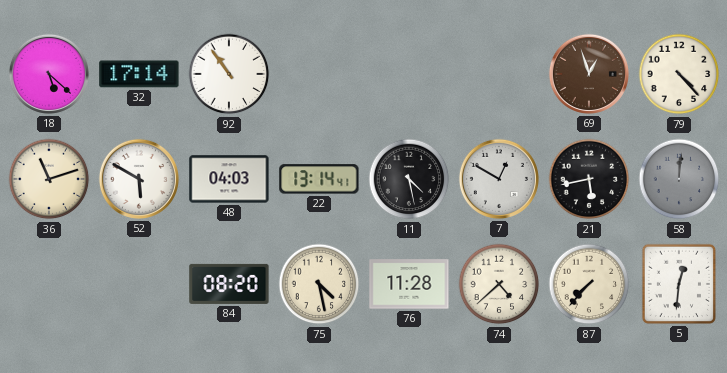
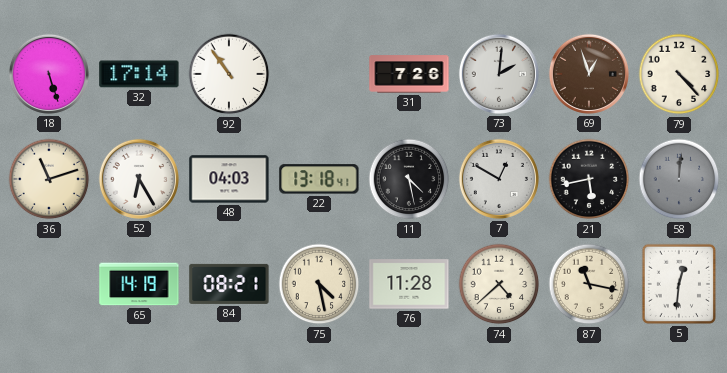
18: 5:22 -> 5:27 (49, 74)
31: none -> 7:26 (409, 74)
73: none -> 2:01 (499, 74)
52: 5:50 -> 6:25 (139, 179)
22: 13:14 -> 13:18 (319, 179)
65: none -> 14:19 (139, 284)
84: 08:20 -> 08:21 (229, 284)
87: 7:37 -> 11:17 (589, 284)
